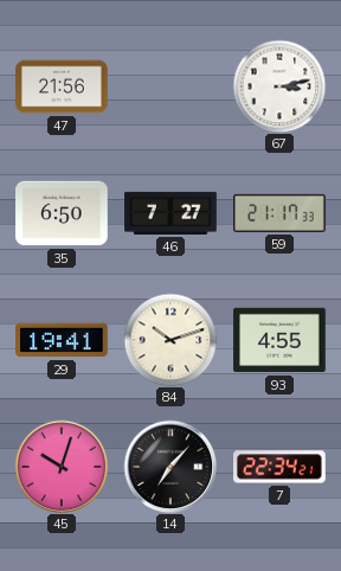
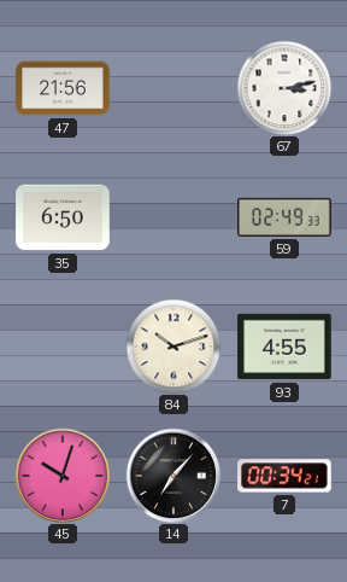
46: 7:27 -> none (170, 213)
59: 21:17 -> 02:49 (284, 217)
29: 19:41 -> none (62, 340)
7: 22:34 -> 00:34 (286, 476)
